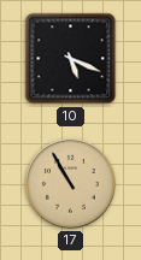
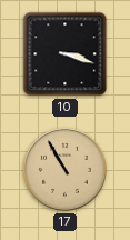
10: 5:19 -> 3:18 (66, 54)
